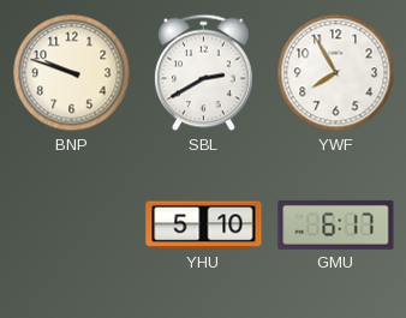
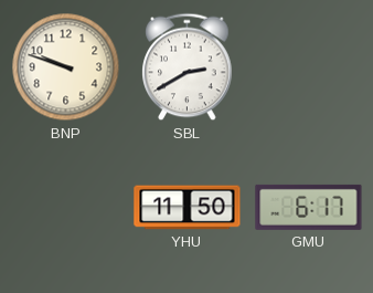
YWF: 7:55 -> none (336, 73)
YHU: 5:10 -> 11:50 (188, 208)
